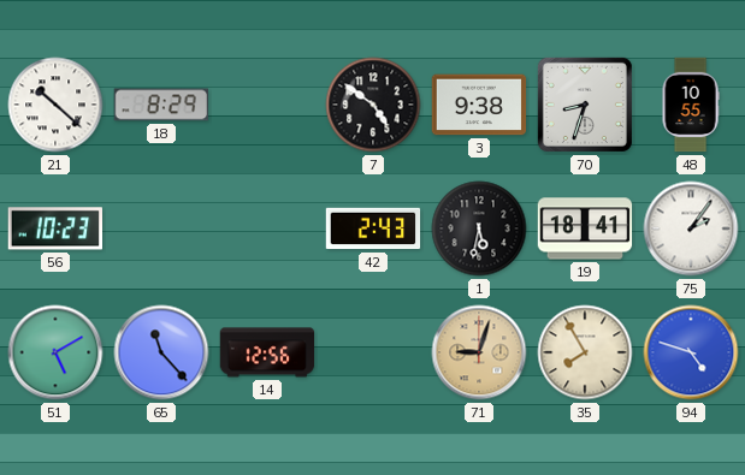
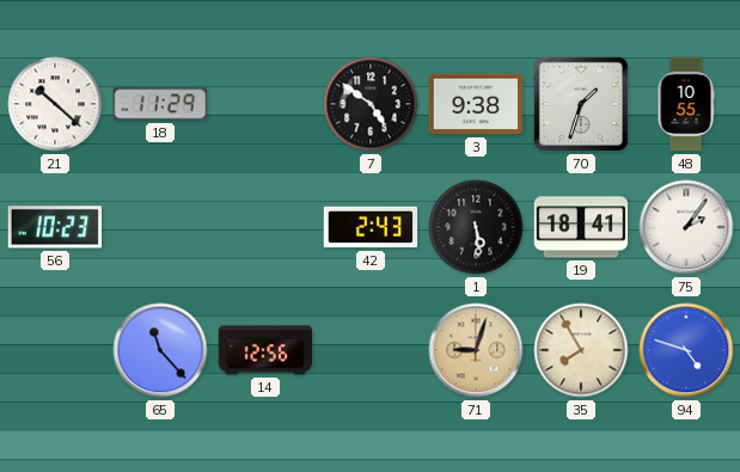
18: 8:29 -> 11:29 (160, 104)
70: 8:33 -> 1:33 (581, 104)
1: 5:32 -> 5:29 (476, 227)
51: 5:10 -> none (55, 352)
